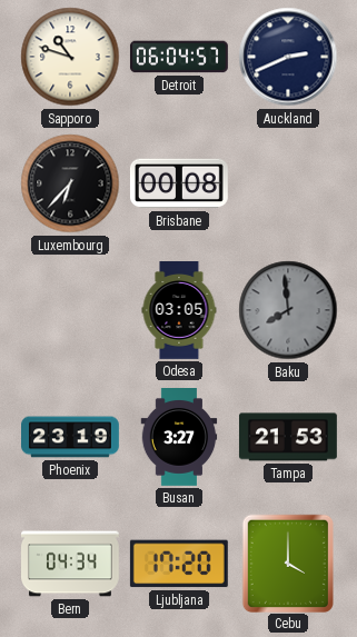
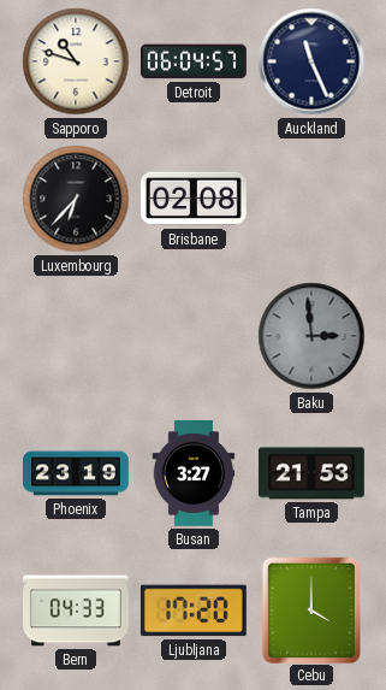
Auckland: 2:41 -> 11:26 (311, 61)
Brisbane: 00:08 -> 02:08 (194, 199)
Odesa: 03:05 -> none (179, 311)
Baku: 7:59 -> 2:59 (311, 336)
Bern: 04:34 -> 04:33 (77, 611)
